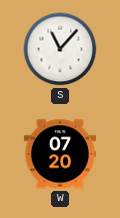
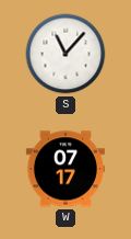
W: 07:20 -> 07:17 (65, 169)
